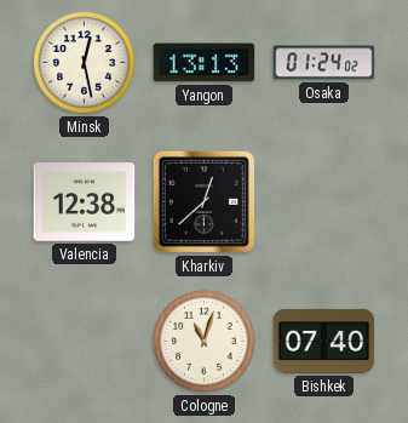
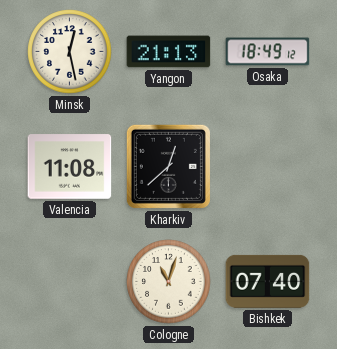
Yangon: 13:13 -> 21:13 (169, 52)
Osaka: 01:24 -> 18:49 (268, 52)
Valencia: 12:38 -> 11:08 (70, 167)
